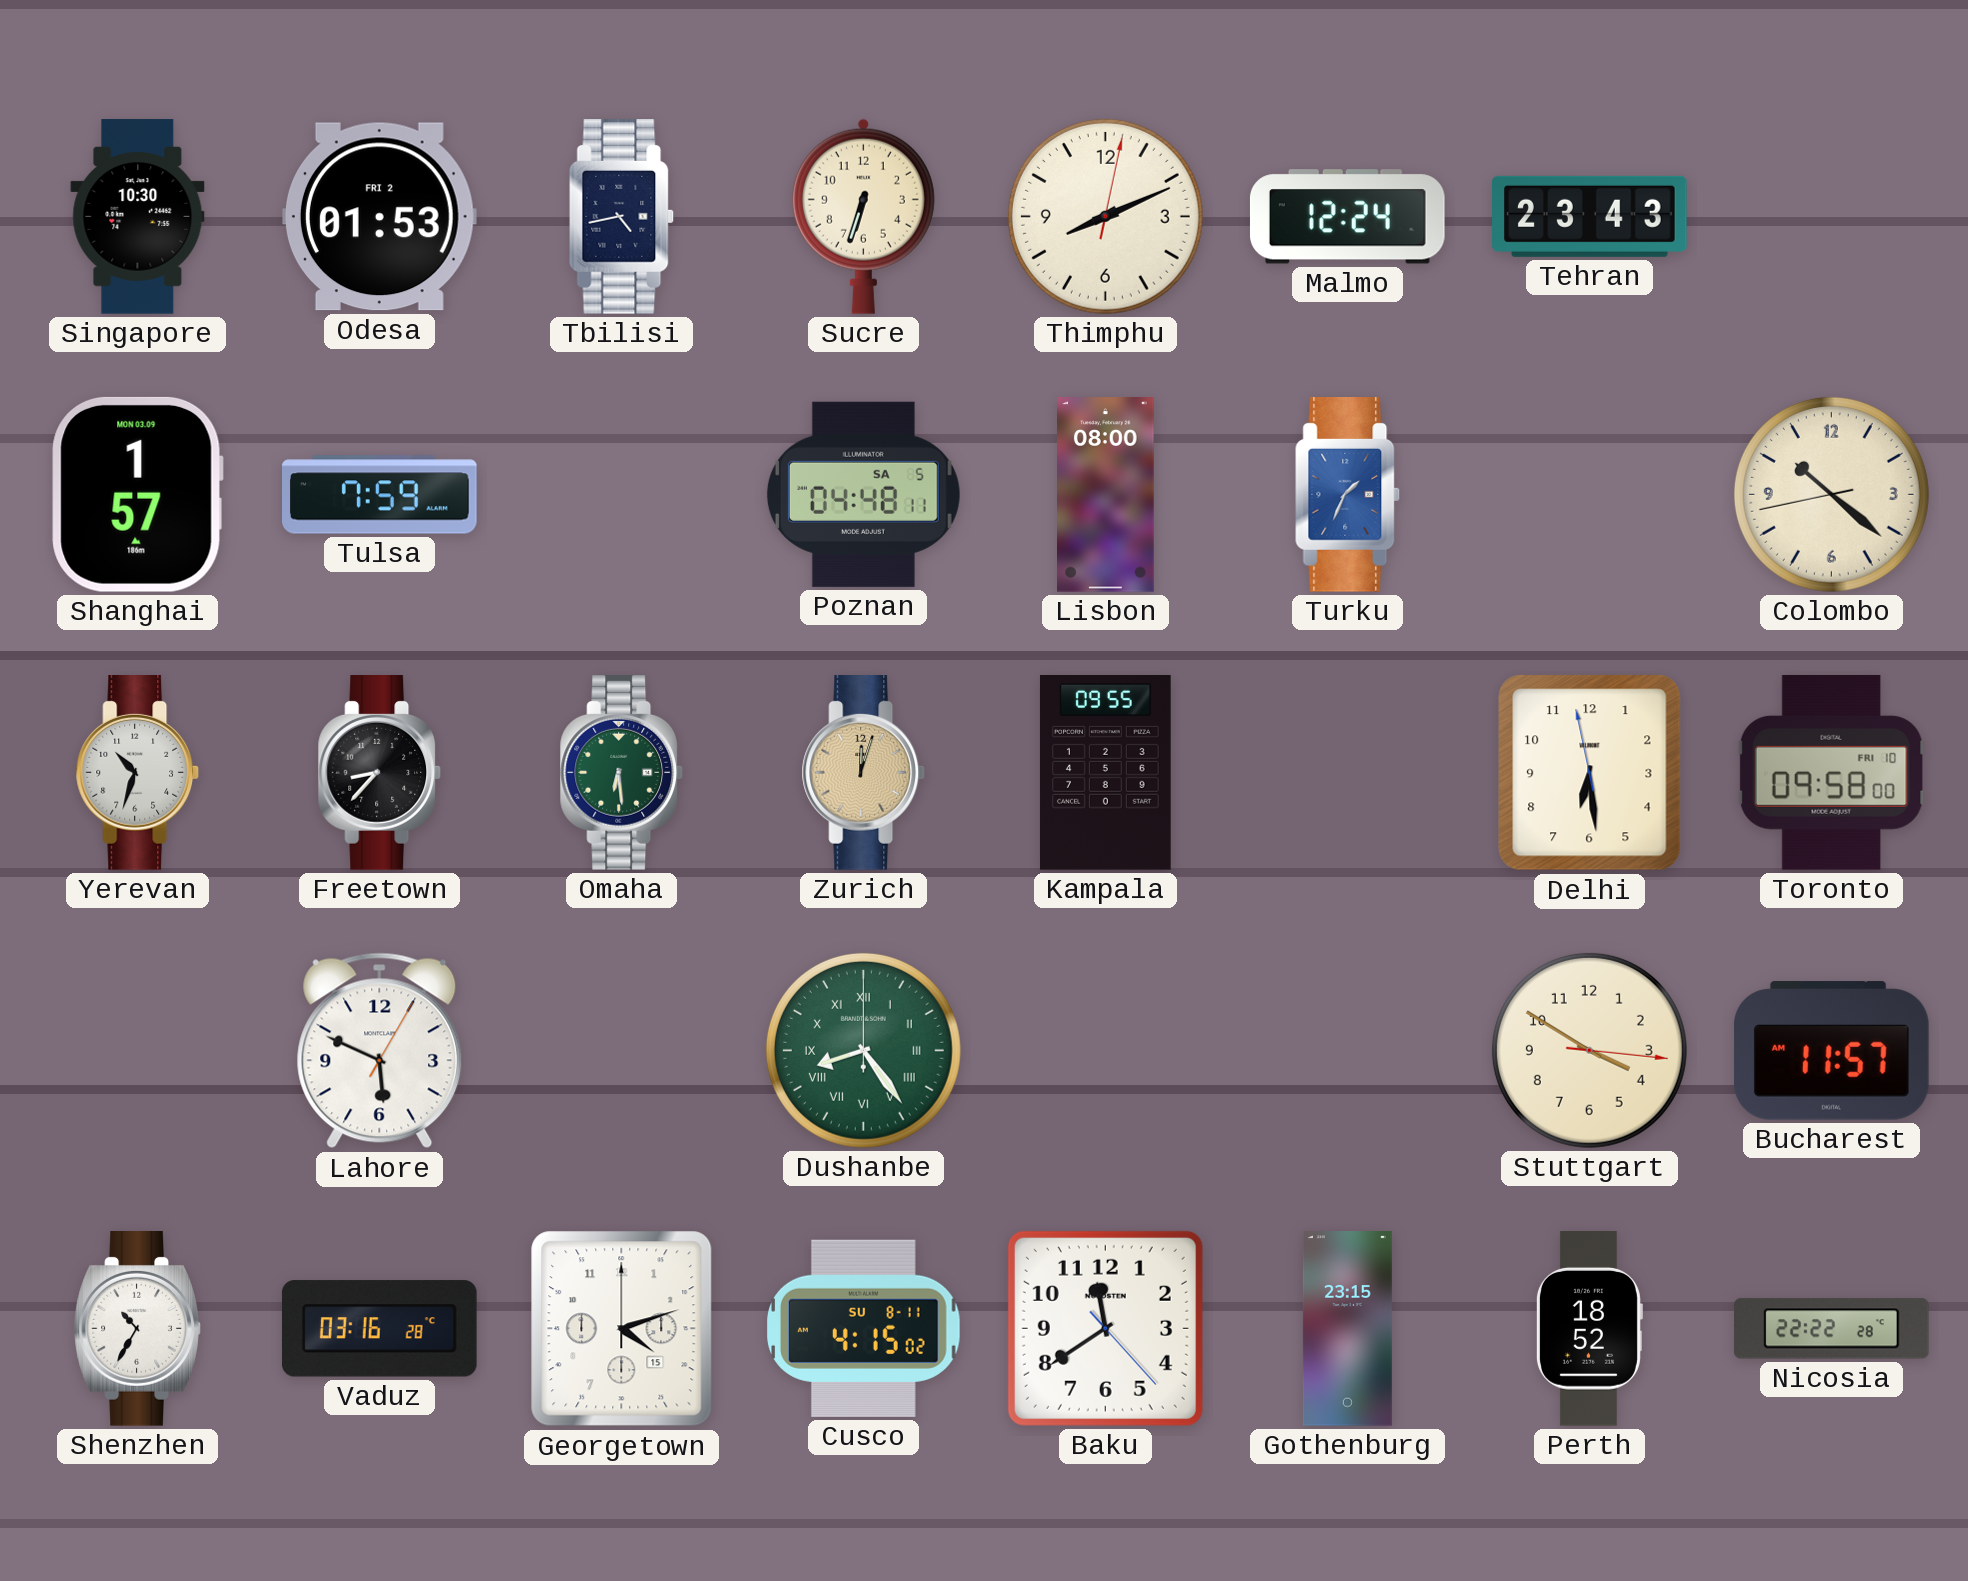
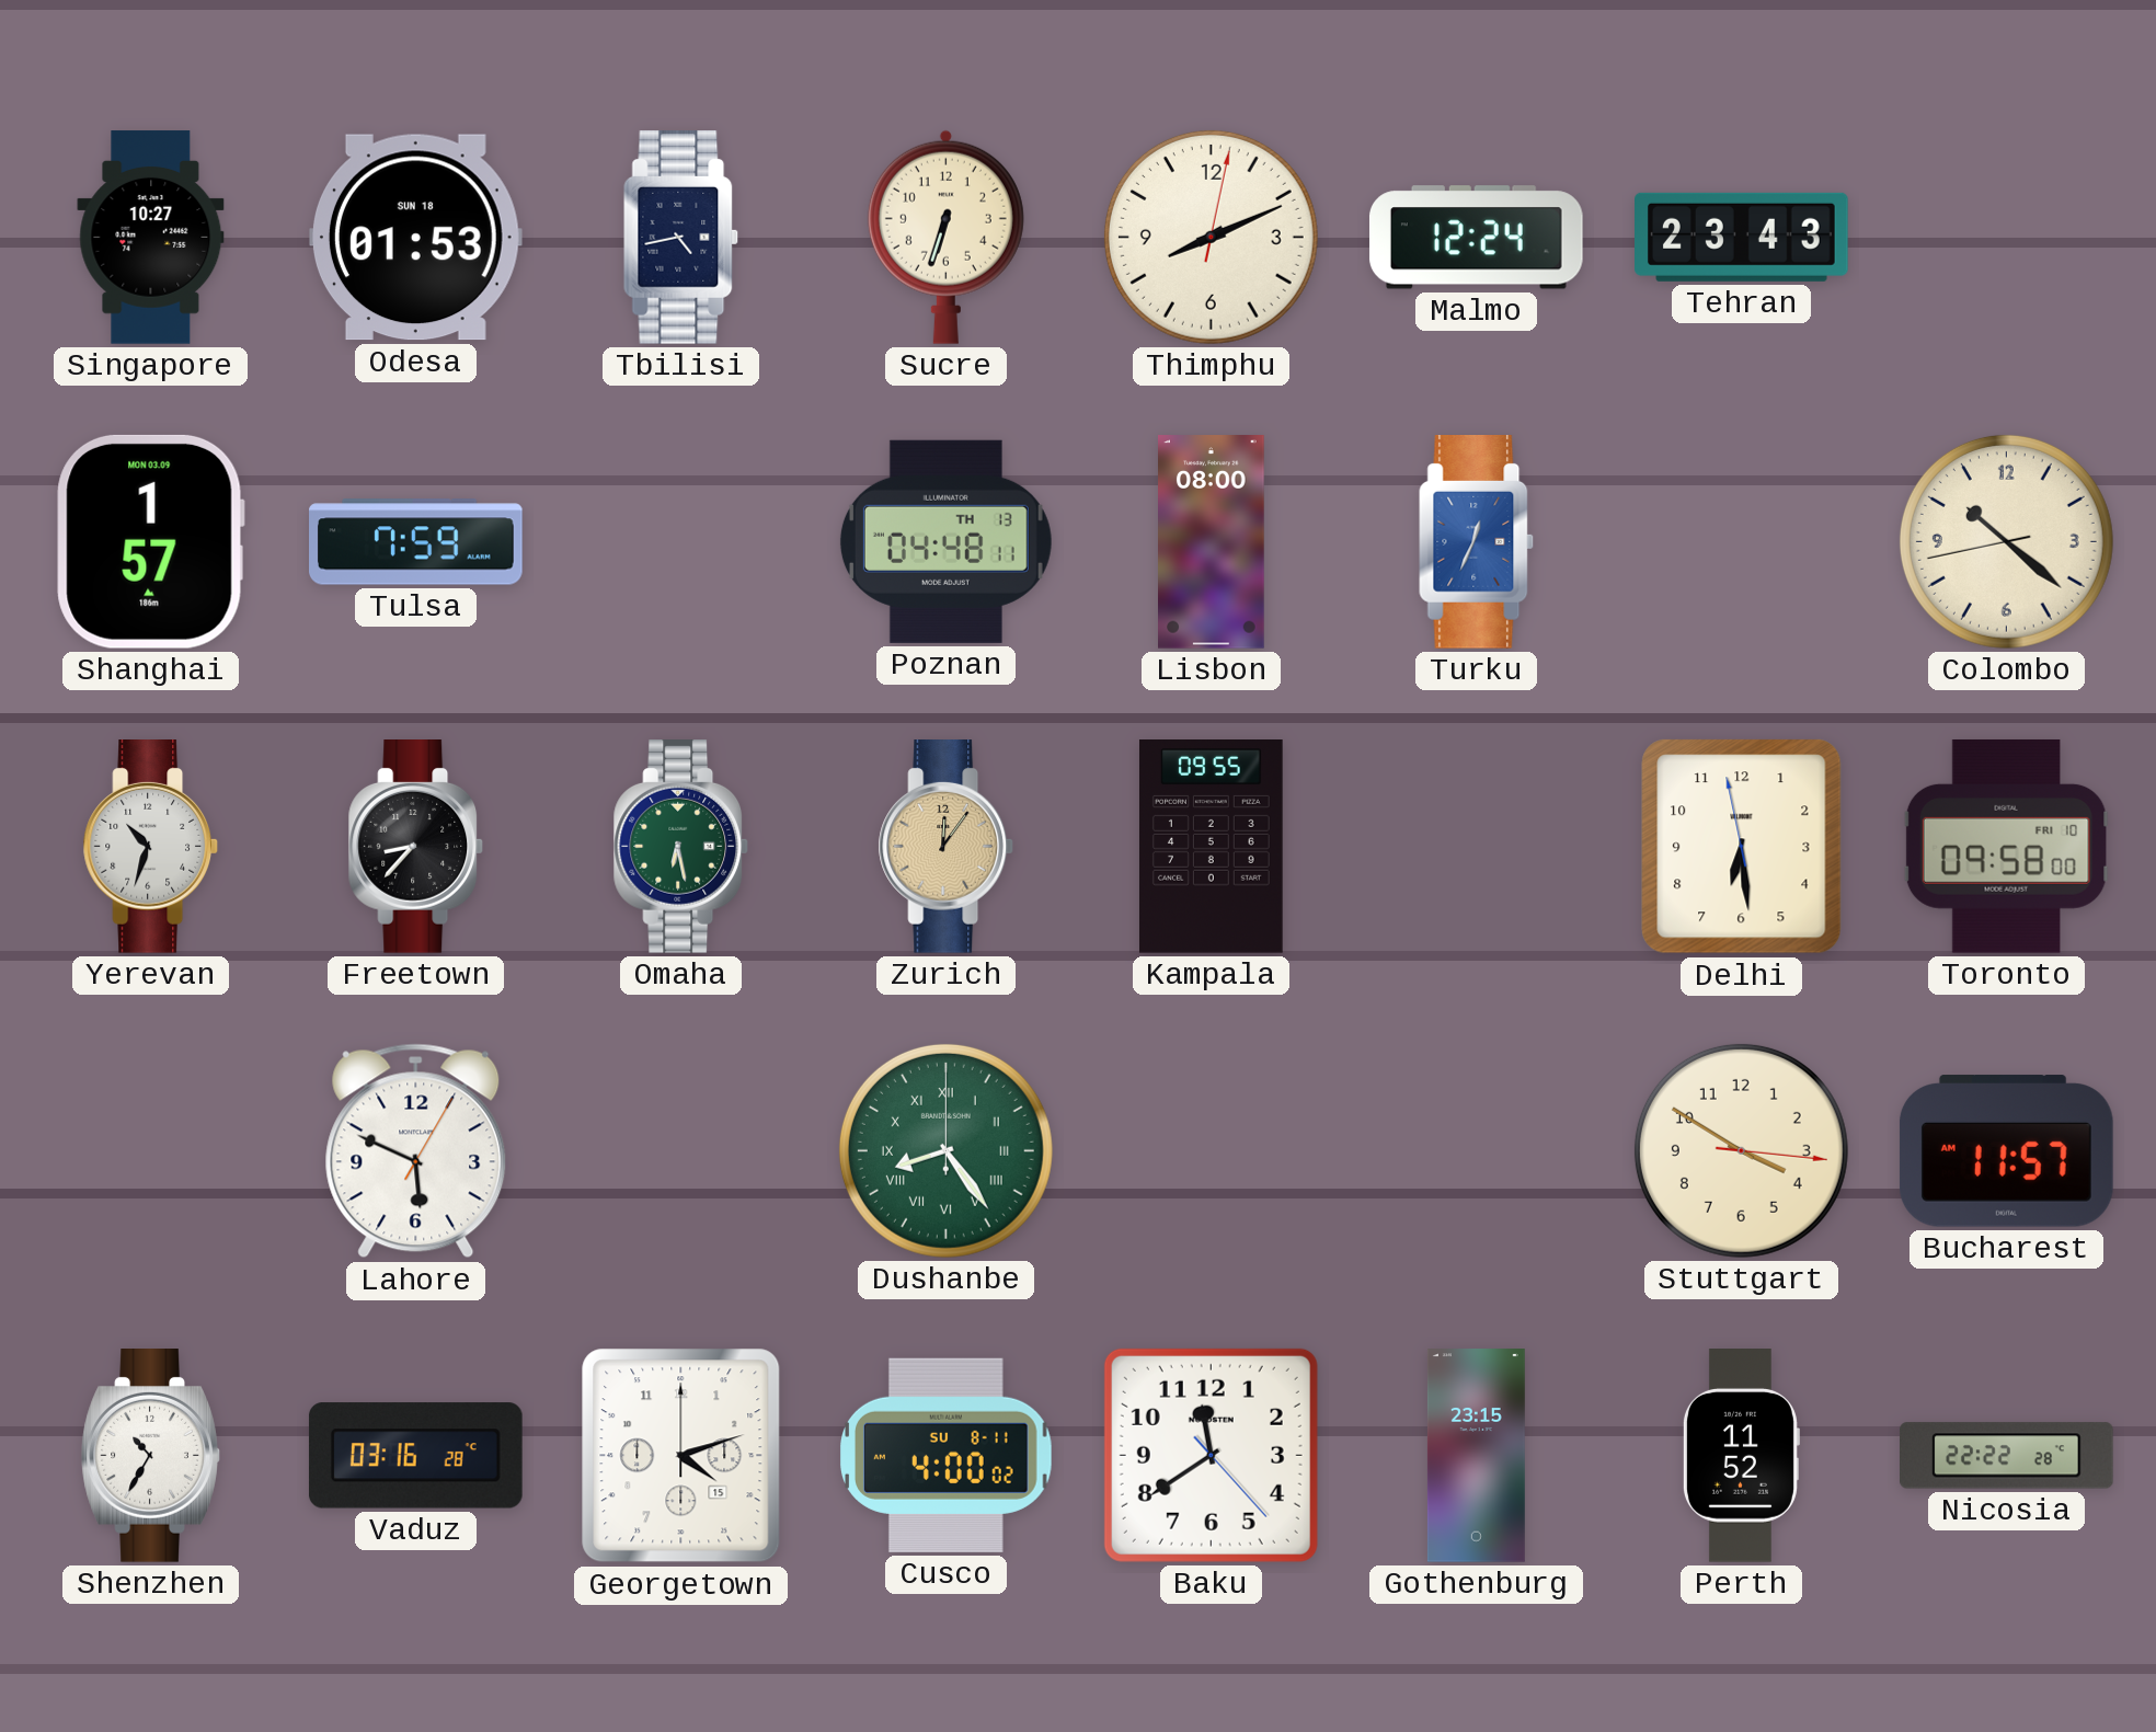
Singapore: 10:30 -> 10:27 (151, 238)
Odesa date: FRI 2 -> SUN 18 (415, 238)
Poznan date: SA 5 -> TH 13 (945, 541)
Turku: 1:34 -> 12:34 (1476, 542)
Omaha: 6:29 -> 6:28 (681, 847)
Zurich: 12:03 -> 12:06 (947, 847)
Cusco: 4:15 -> 4:00 (947, 1455)
Perth: 18:52 -> 11:52 (1741, 1456)
